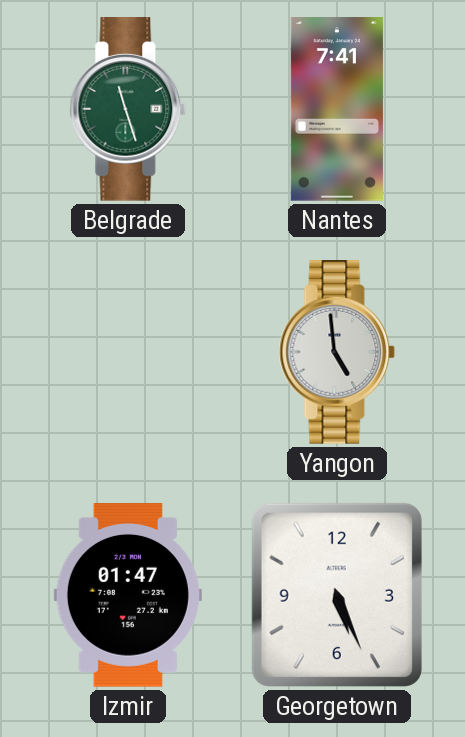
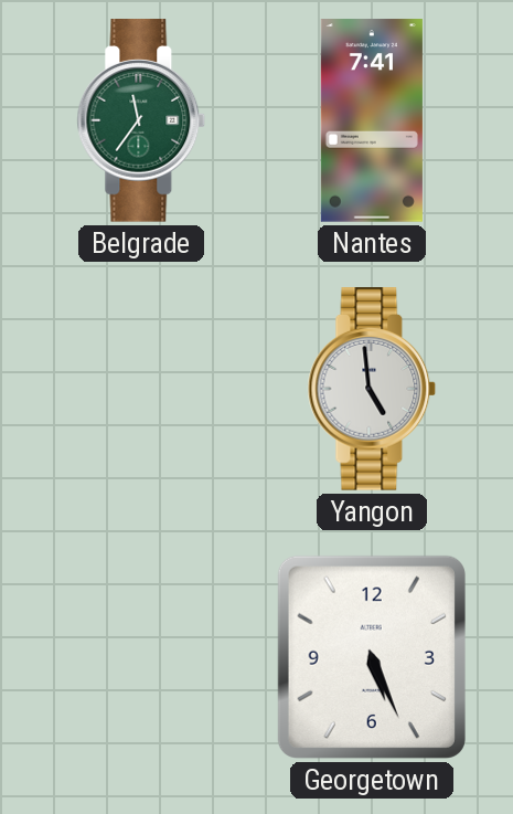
Belgrade: 11:27 -> 11:36 (141, 121)
Izmir: 01:47 -> none (128, 596)
